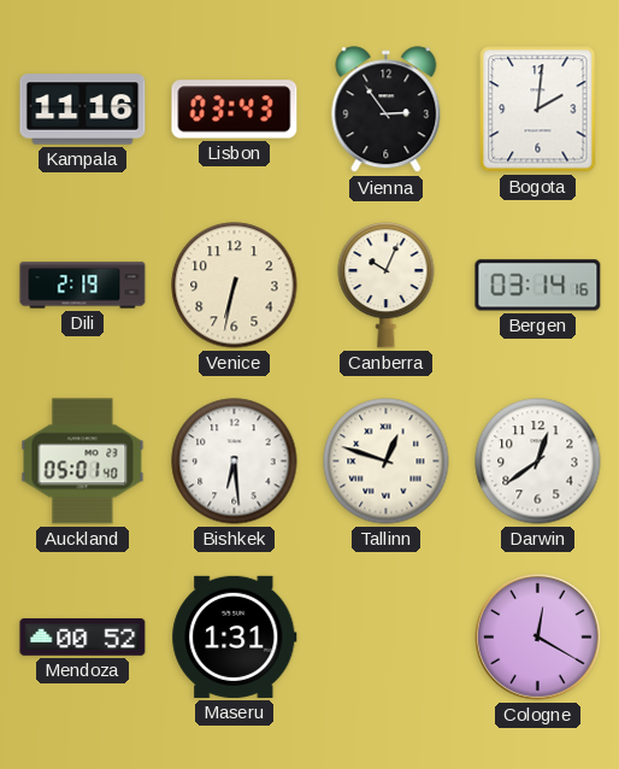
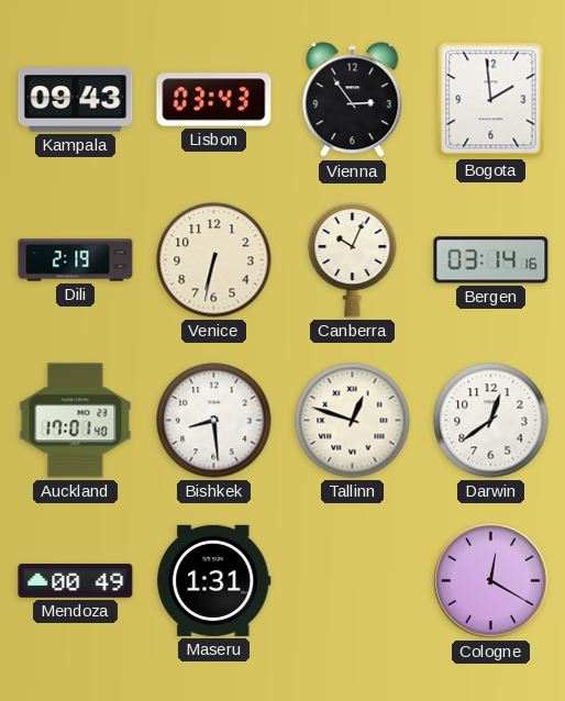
Kampala: 11:16 -> 09:43 (76, 100)
Bogota: 2:01 -> 1:59 (491, 100)
Auckland: 05:01 -> 17:01 (76, 421)
Bishkek: 6:29 -> 8:29 (214, 421)
Mendoza: 00:52 -> 00:49 (76, 581)
